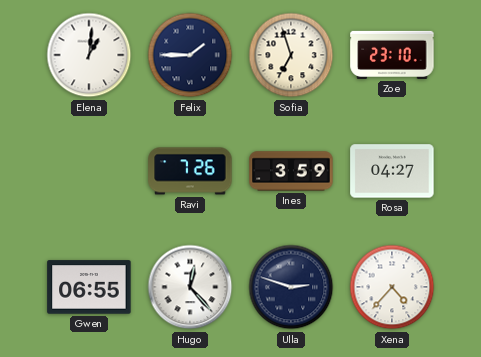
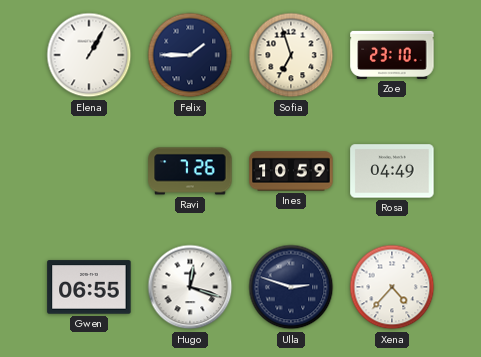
Elena: 1:01 -> 1:05 (89, 55)
Ines: 3:59 -> 10:59 (291, 171)
Rosa: 04:27 -> 04:49 (392, 171)
Hugo: 12:23 -> 12:18 (190, 287)
